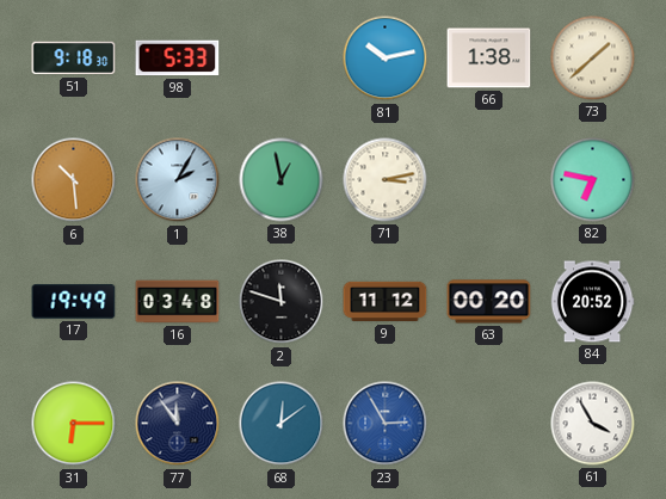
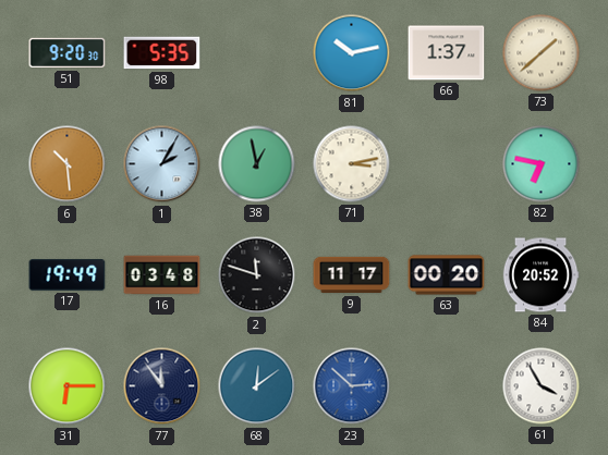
51: 9:18 -> 9:20 (68, 53)
98: 5:33 -> 5:35 (162, 53)
66: 1:38 -> 1:37 (447, 53)
9: 11:12 -> 11:17 (352, 275)
23: 2:55 -> 2:52 (352, 386)
